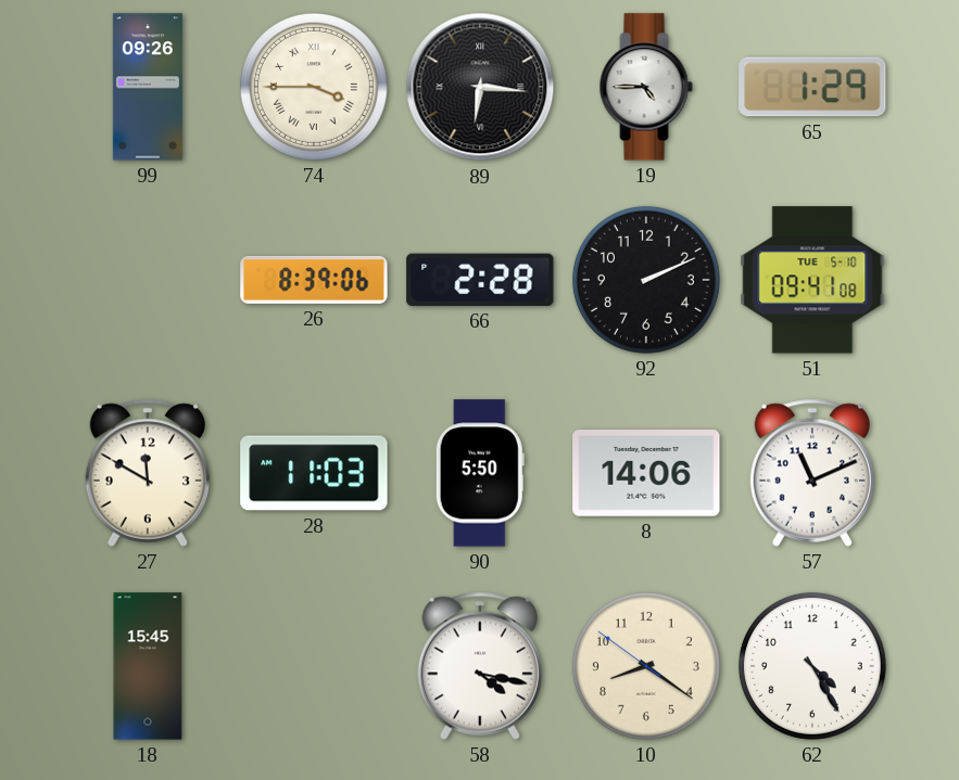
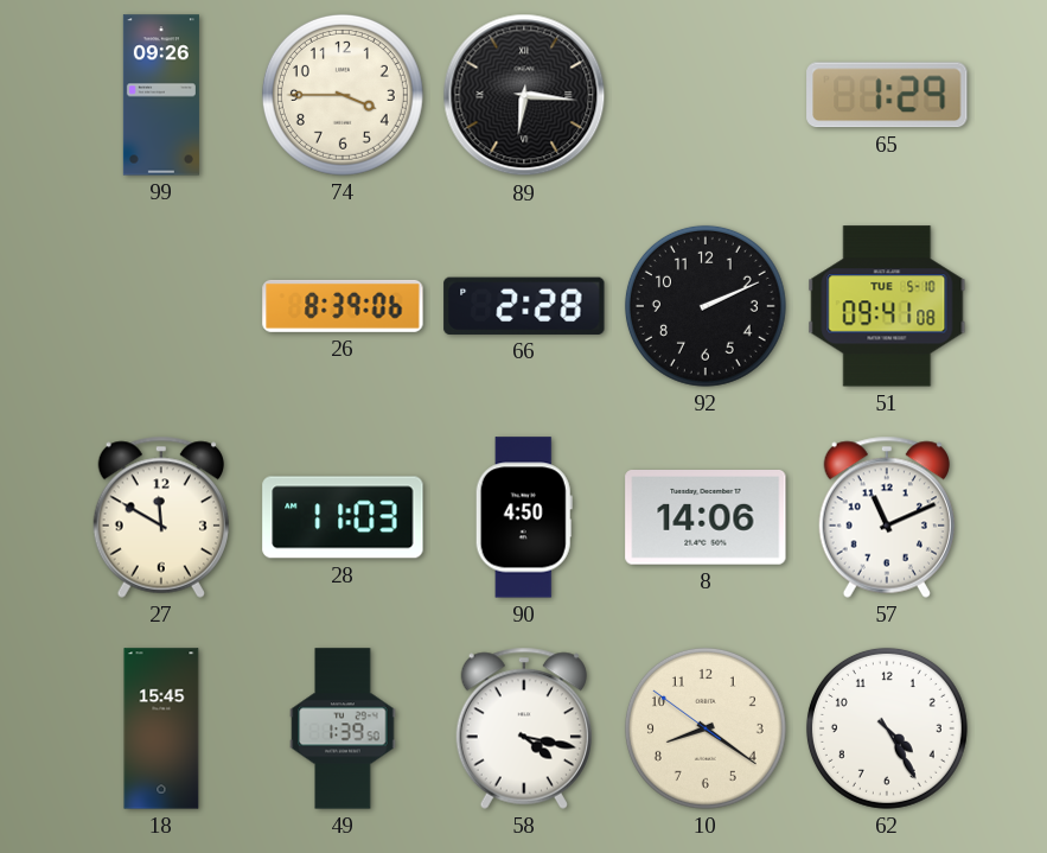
74 numerals: Roman -> Arabic (343, 95)
19: 4:45 -> none (646, 87)
90: 5:50 -> 4:50 (524, 517)
49: none -> 1:39 (343, 728)
